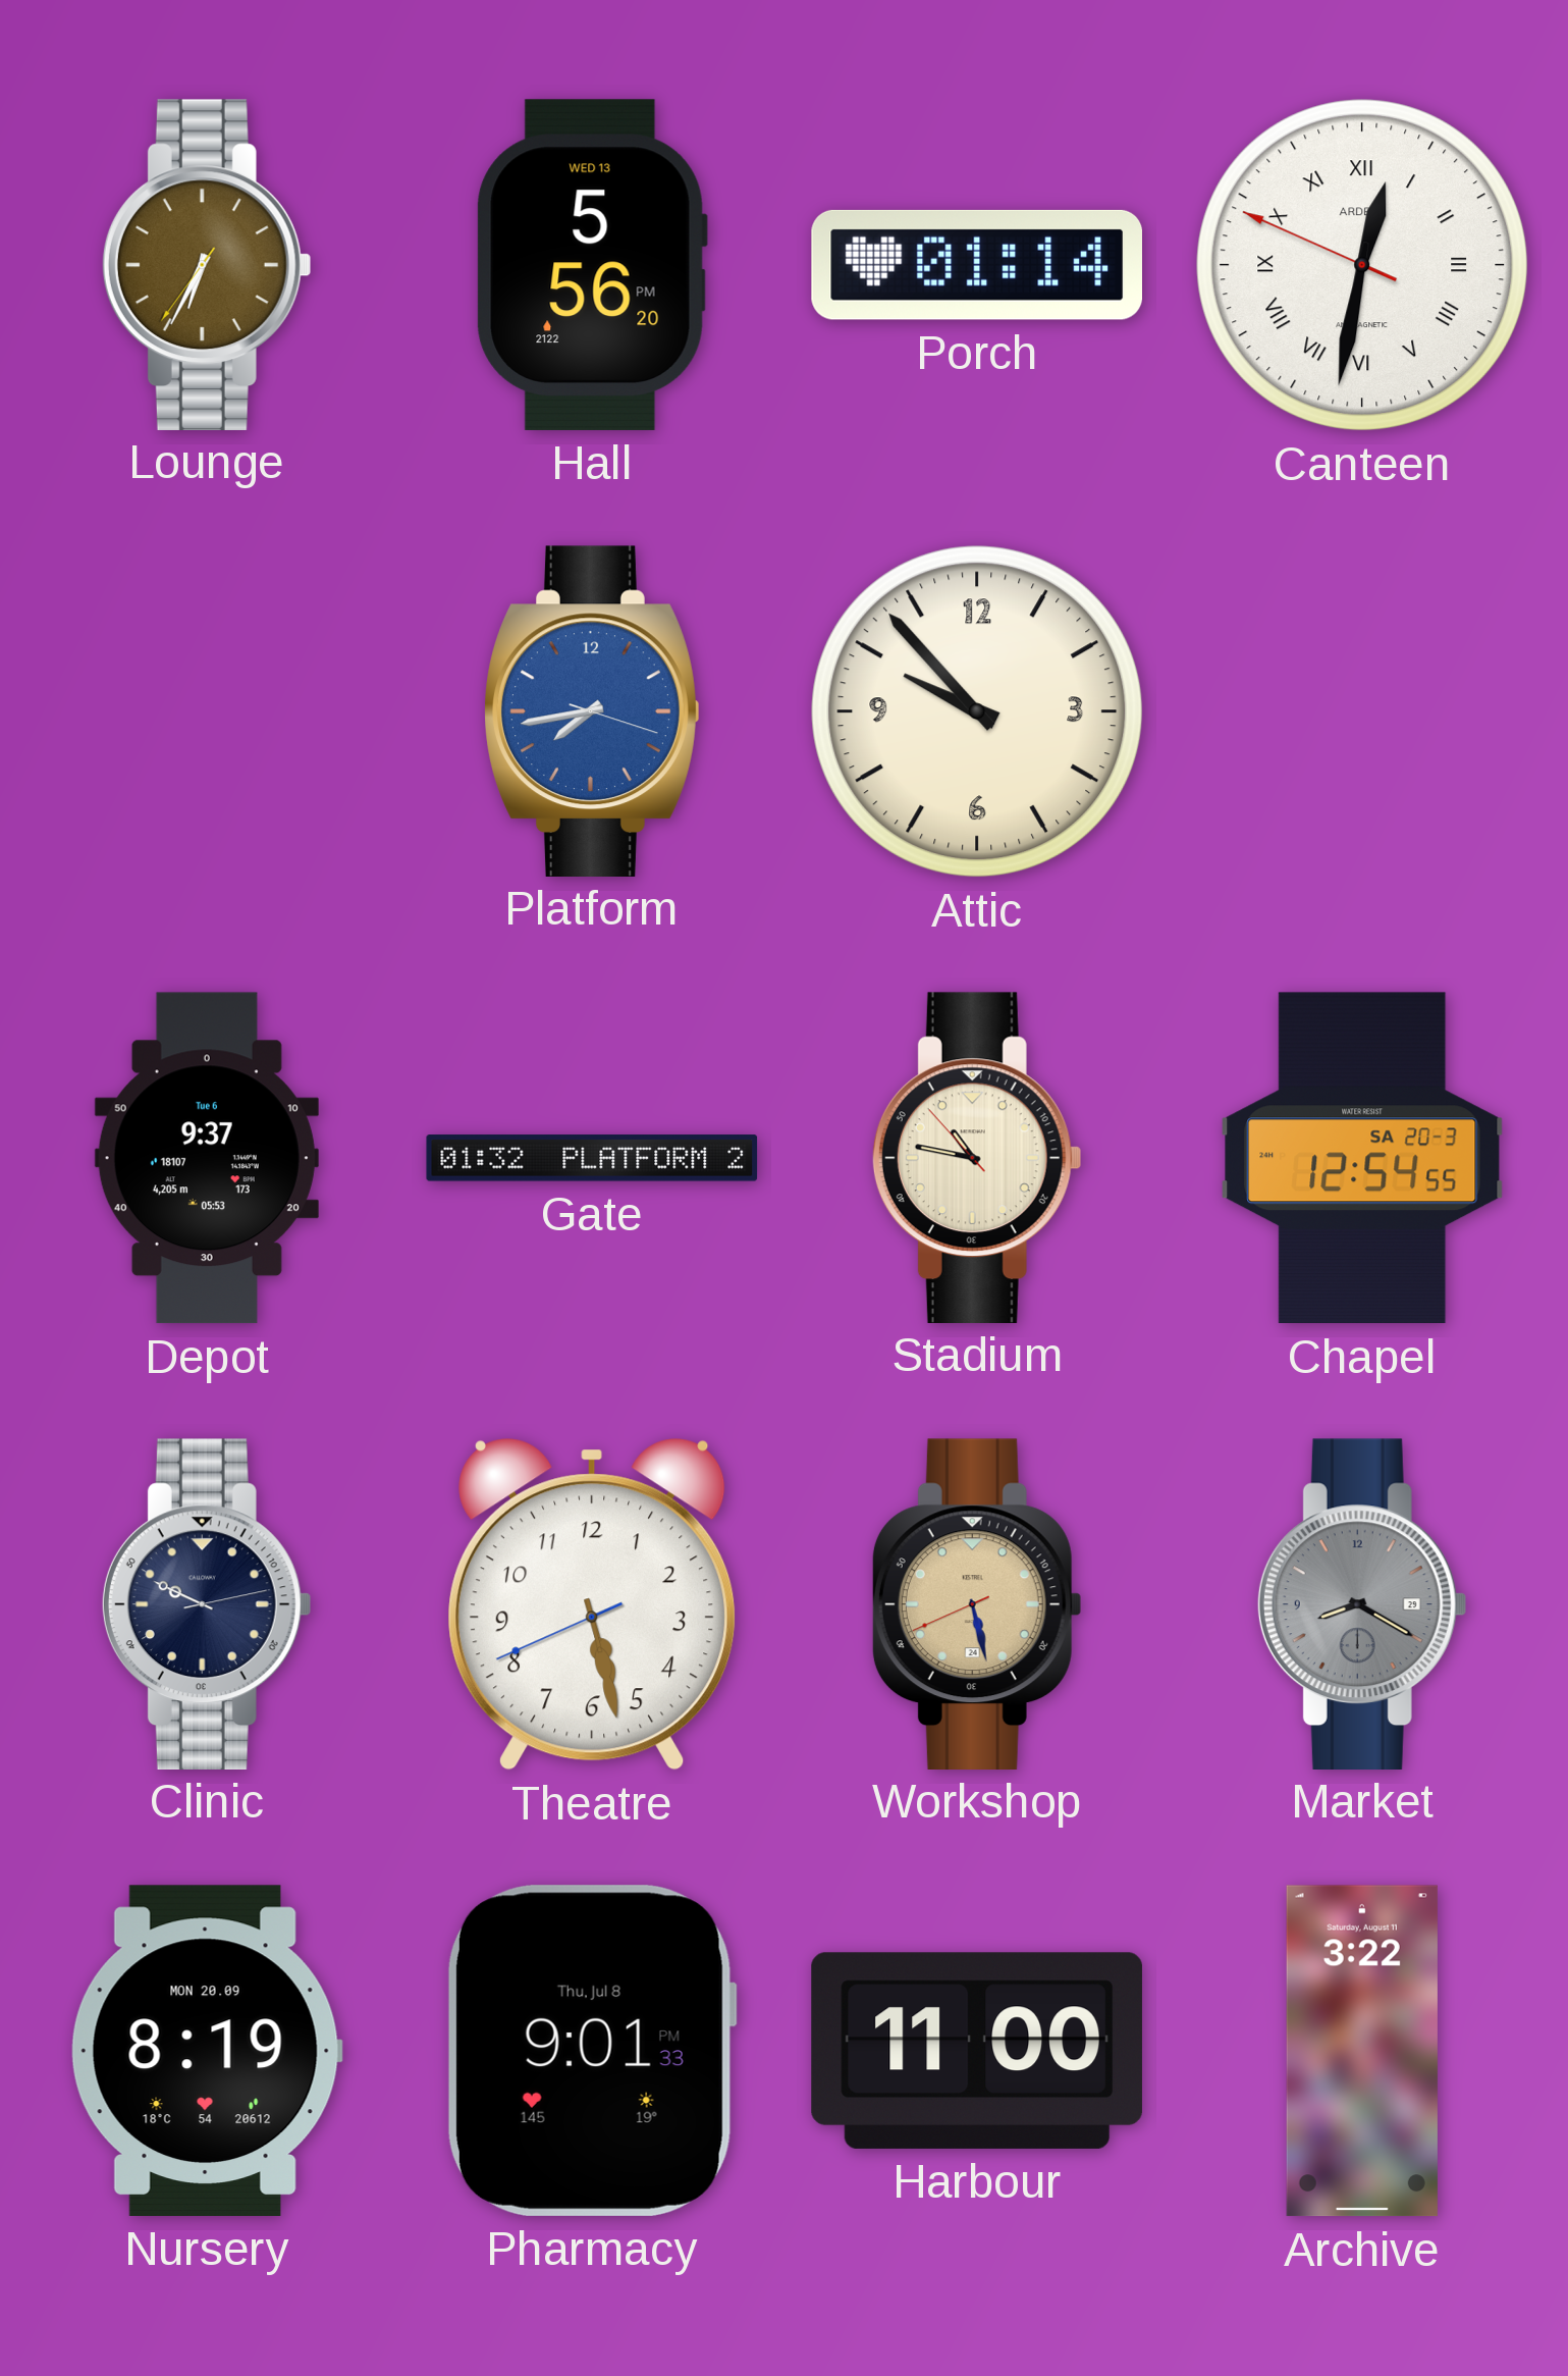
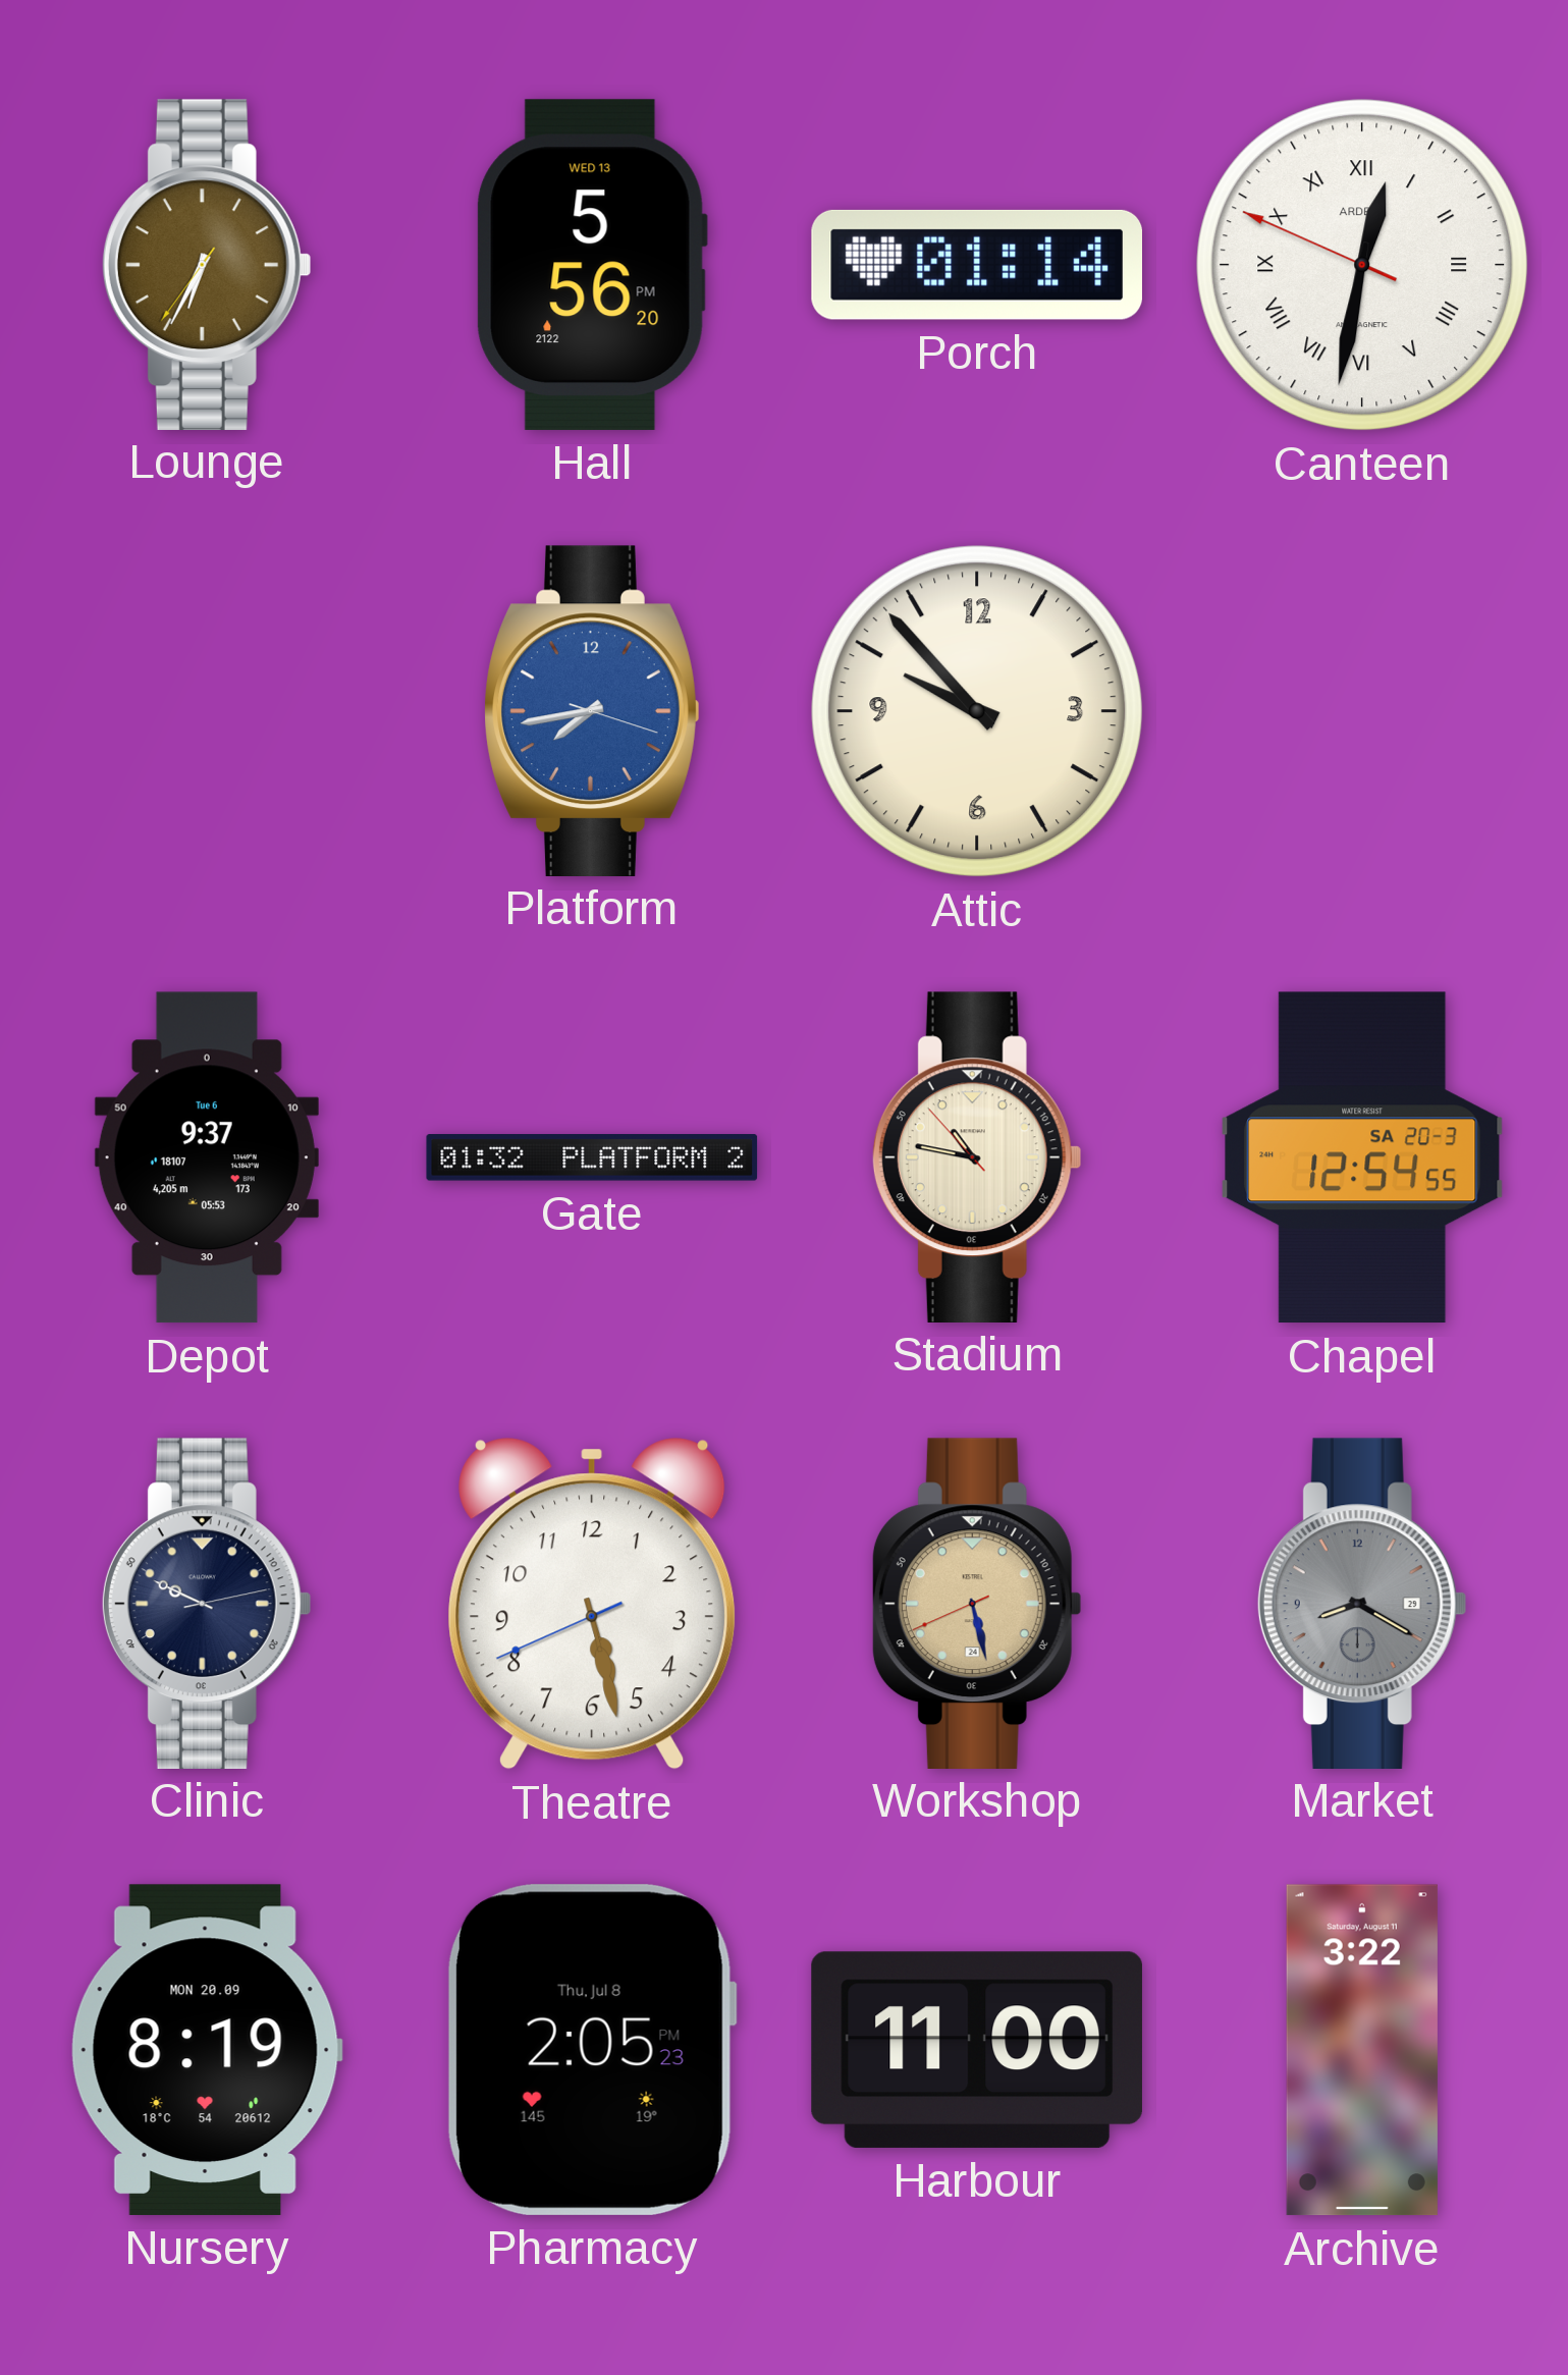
Pharmacy: 9:01 -> 2:05 (591, 2050)
